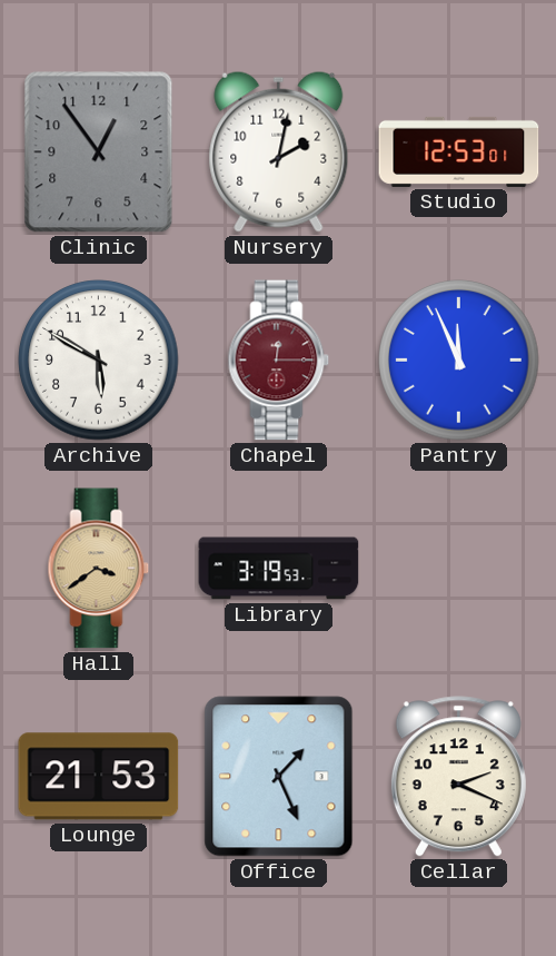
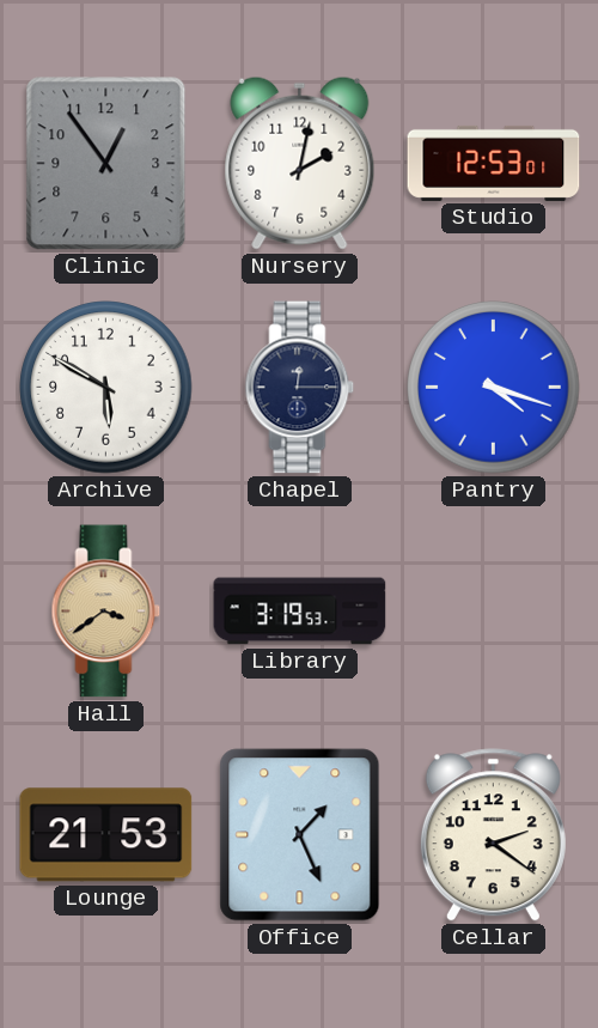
Chapel dial: burgundy -> navy (300, 388)
Pantry: 11:56 -> 4:18 (494, 388)
Cellar: 2:19 -> 2:21 (493, 835)
